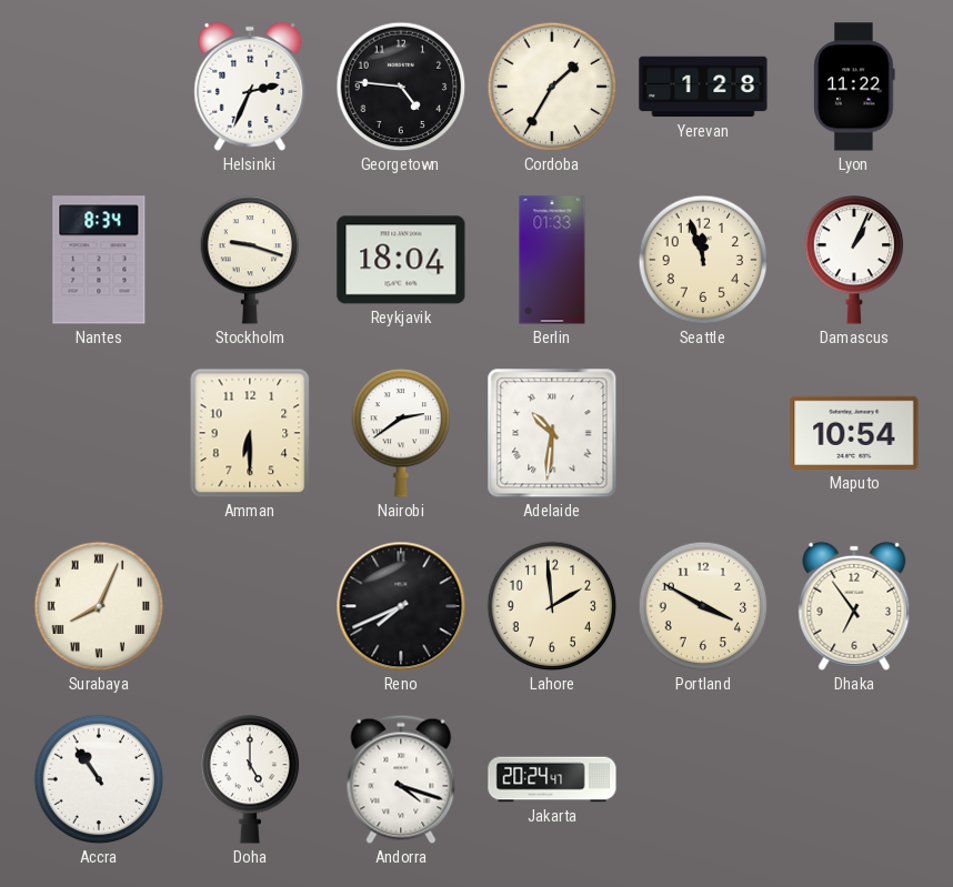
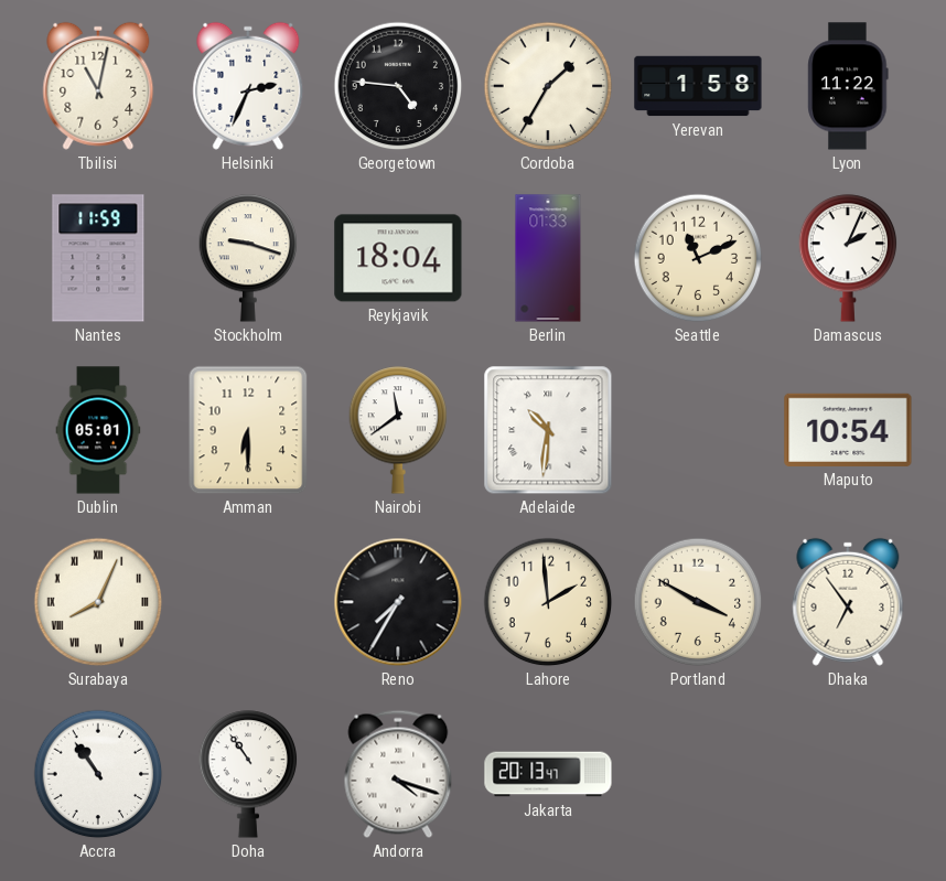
Tbilisi: none -> 11:02 (98, 86)
Yerevan: 1:28 -> 1:58 (698, 86)
Nantes: 8:34 -> 11:59 (98, 258)
Seattle: 11:57 -> 11:11 (698, 258)
Damascus: 1:04 -> 2:04 (848, 258)
Dublin: none -> 05:01 (98, 430)
Nairobi: 2:39 -> 11:39 (398, 430)
Reno: 7:41 -> 7:35 (398, 602)
Doha: 5:00 -> 10:54 (248, 774)
Jakarta: 20:24 -> 20:13 (548, 774)
